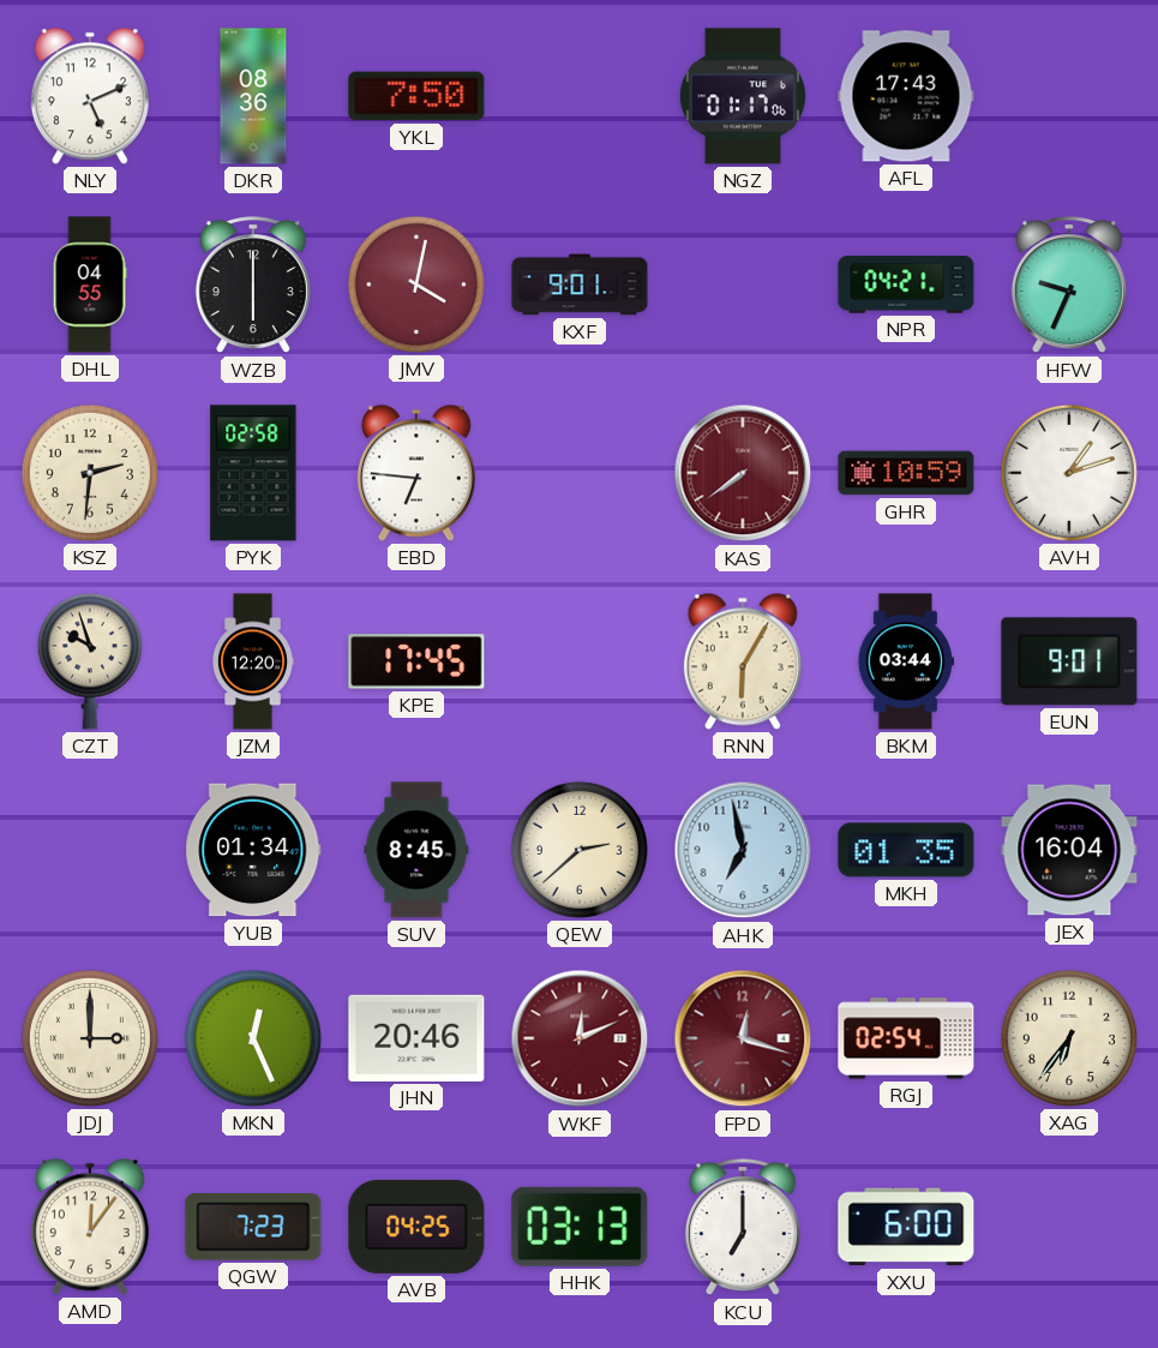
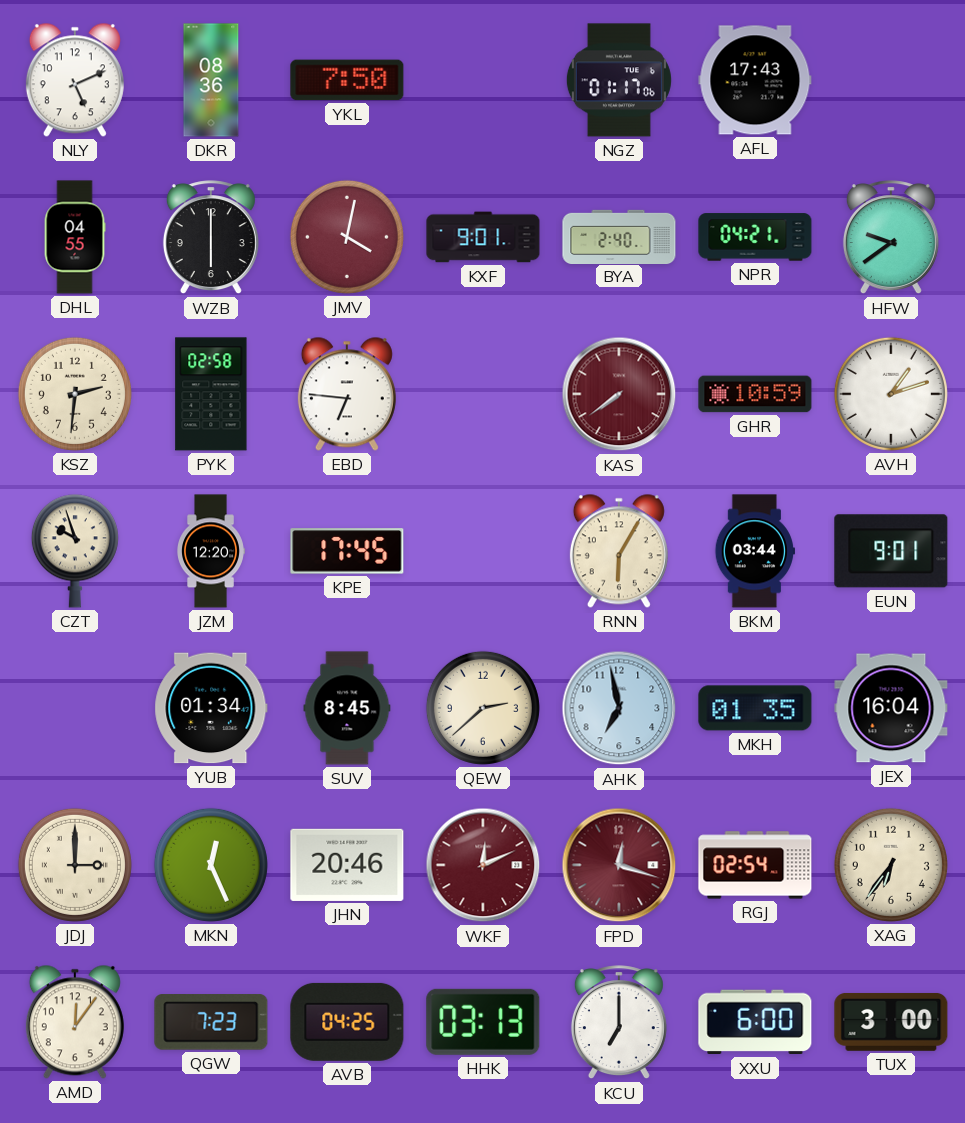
BYA: none -> 2:40 (619, 236)
HFW: 9:34 -> 9:39 (891, 238)
TUX: none -> 3:00 (891, 1022)
